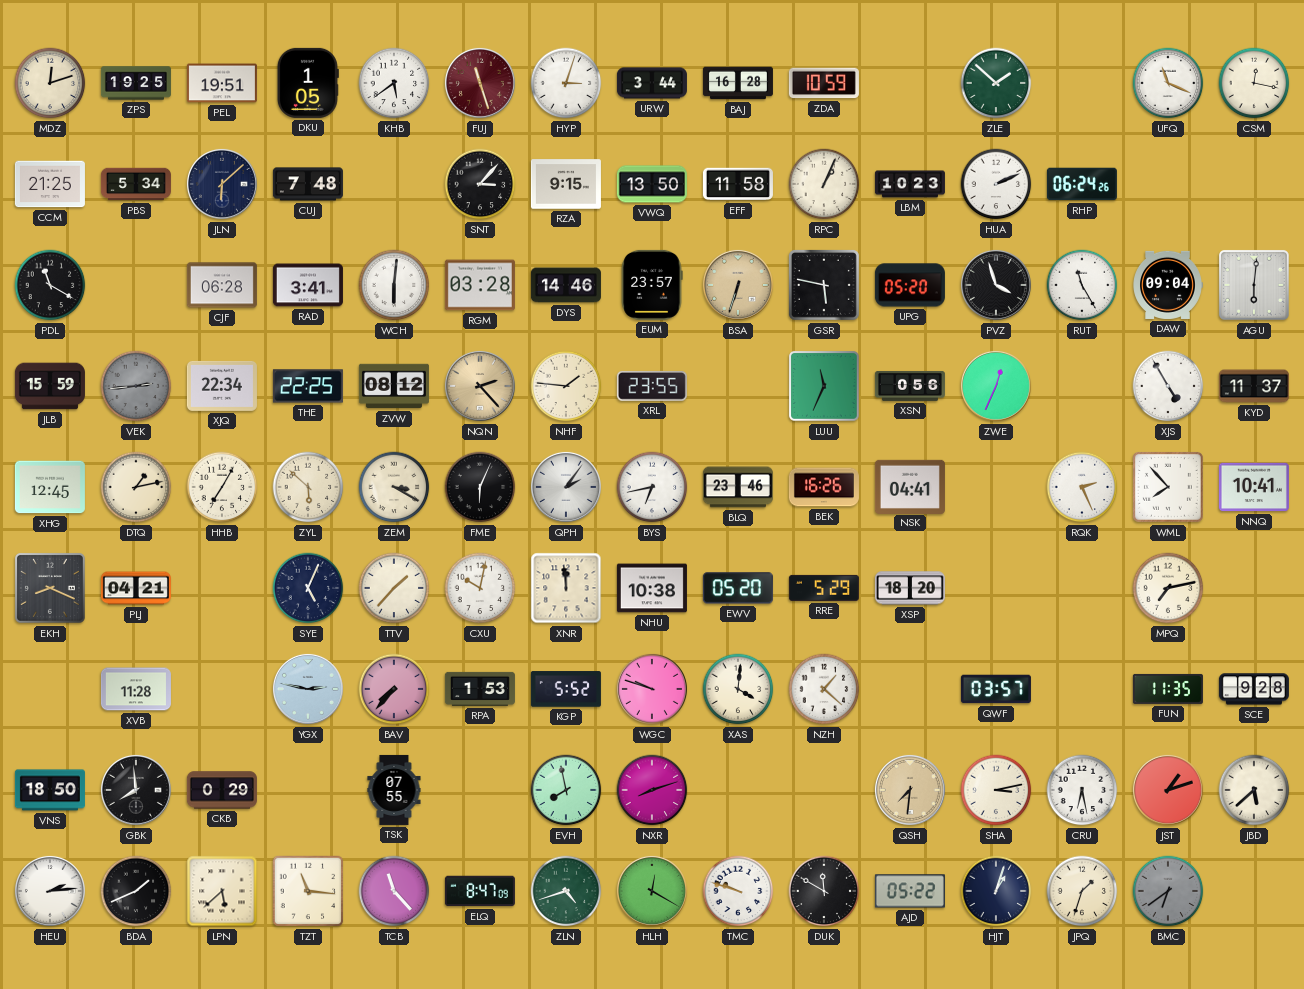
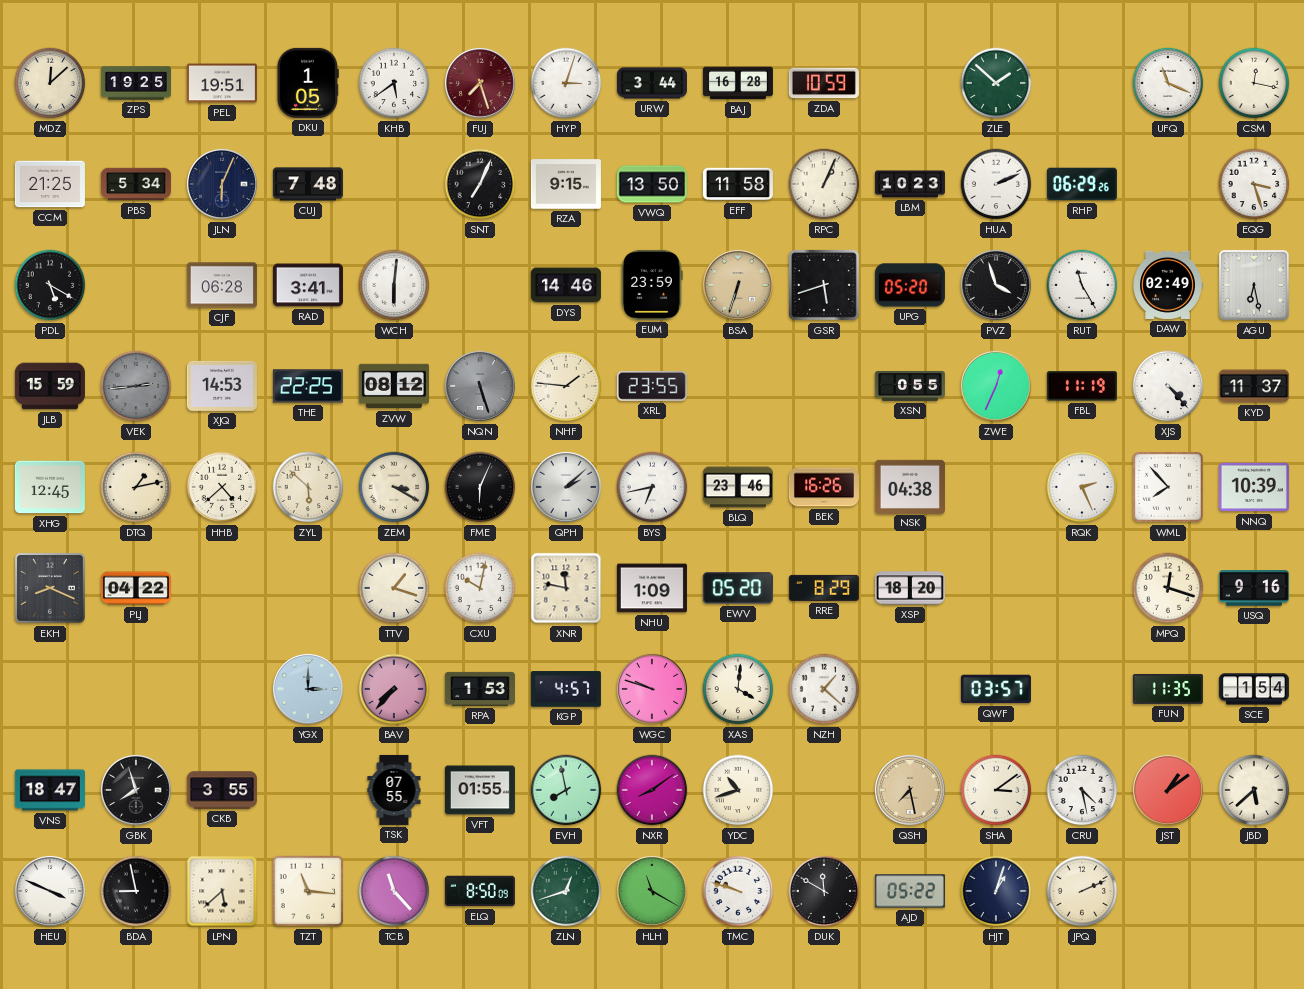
MDZ: 12:12 -> 12:08 (50, 83)
FUJ: 11:27 -> 7:27 (480, 83)
JLN: 6:08 -> 6:04 (222, 184)
SNT: 3:07 -> 7:04 (480, 184)
RHP: 06:24 -> 06:29 (1082, 184)
EQG: none -> 3:27 (1254, 184)
PDL: 11:20 -> 5:20 (50, 285)
RGM: 03:28 -> none (480, 285)
EUM: 23:57 -> 23:59 (652, 285)
GSR: 5:47 -> 5:42 (824, 285)
DAW: 09:04 -> 02:49 (1168, 285)
AGU: 6:01 -> 6:28 (1254, 285)
XJQ: 22:34 -> 14:53 (222, 386)
NQN: 2:23 -> 5:27 (480, 386)
NQN dial: champagne -> grey (480, 386)
LUU: 11:34 -> none (824, 386)
XSN: 0:56 -> 0:55 (910, 386)
FBL: none -> 11:19 (1082, 386)
XJS: 4:55 -> 4:23 (1168, 386)
HHB: 7:05 -> 4:38 (222, 487)
QPH: 2:06 -> 2:08 (566, 487)
NSK: 04:41 -> 04:38 (910, 486)
NNQ: 10:41 -> 10:39 (1254, 487)
PLJ: 04:21 -> 04:22 (136, 588)
SYE: 5:04 -> none (308, 588)
TTV: 1:37 -> 1:18 (394, 588)
XNR: 11:59 -> 11:47 (566, 588)
NHU: 10:38 -> 1:09 (652, 588)
RRE: 5:29 -> 8:29 (824, 588)
MPQ: 7:13 -> 12:18 (1168, 588)
USQ: none -> 9:16 (1254, 588)
XVB: 11:28 -> none (136, 689)
YGX: 2:47 -> 3:00 (308, 689)
KGP: 5:52 -> 4:57 (566, 689)
SCE: 9:28 -> 1:54 (1254, 689)
VNS: 18:50 -> 18:47 (50, 790)
GBK: 7:59 -> 7:57 (136, 790)
CKB: 0:29 -> 3:55 (222, 790)
VFT: none -> 01:55 (480, 790)
NXR: 8:12 -> 8:09 (652, 790)
YDC: none -> 10:42 (738, 790)
QSH: 7:31 -> 7:28 (910, 790)
SHA: 3:13 -> 3:09 (996, 790)
CRU: 6:28 -> 4:28 (1082, 790)
JST: 1:12 -> 1:09 (1168, 790)
HEU: 2:14 -> 3:49 (50, 891)
BDA: 1:41 -> 8:58 (136, 891)
ELQ: 8:47 -> 8:50 (480, 891)
ZLN: 4:42 -> 12:42 (566, 891)
HLH: 12:20 -> 11:20 (652, 891)
JPQ: 1:33 -> 2:11 (1082, 891)
BMC: 6:39 -> none (1168, 891)
